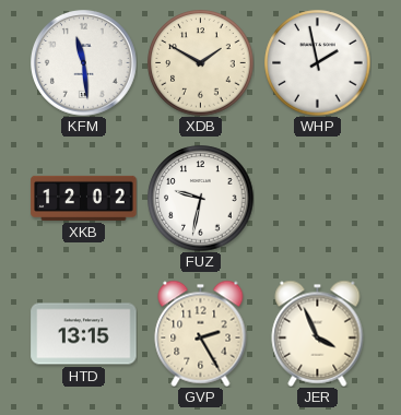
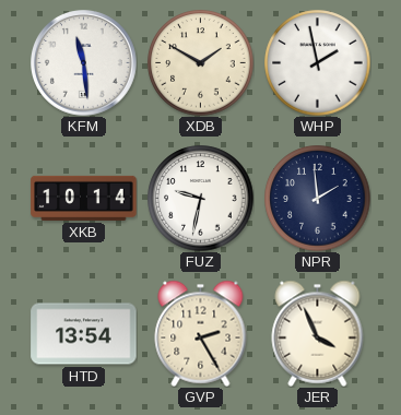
XKB: 12:02 -> 10:14 (84, 198)
NPR: none -> 1:59 (318, 199)
HTD: 13:15 -> 13:54 (84, 334)
